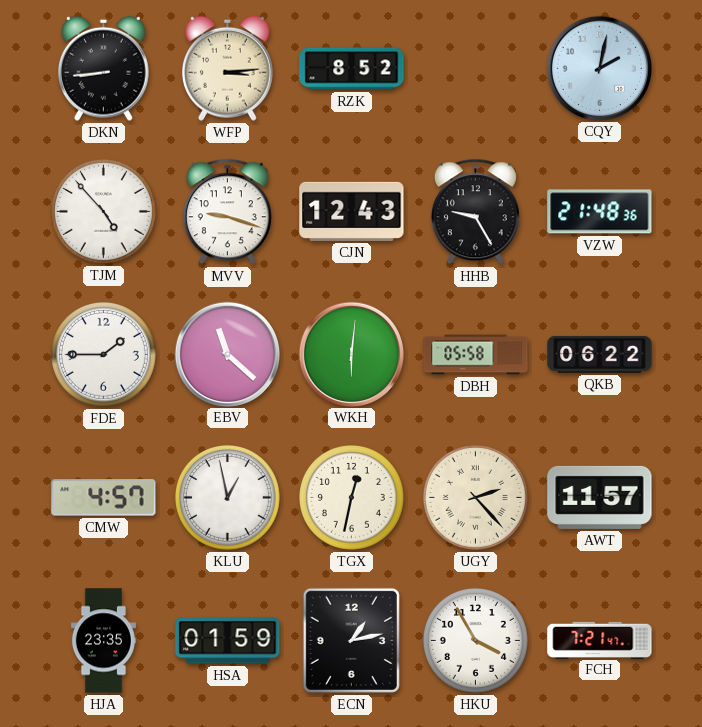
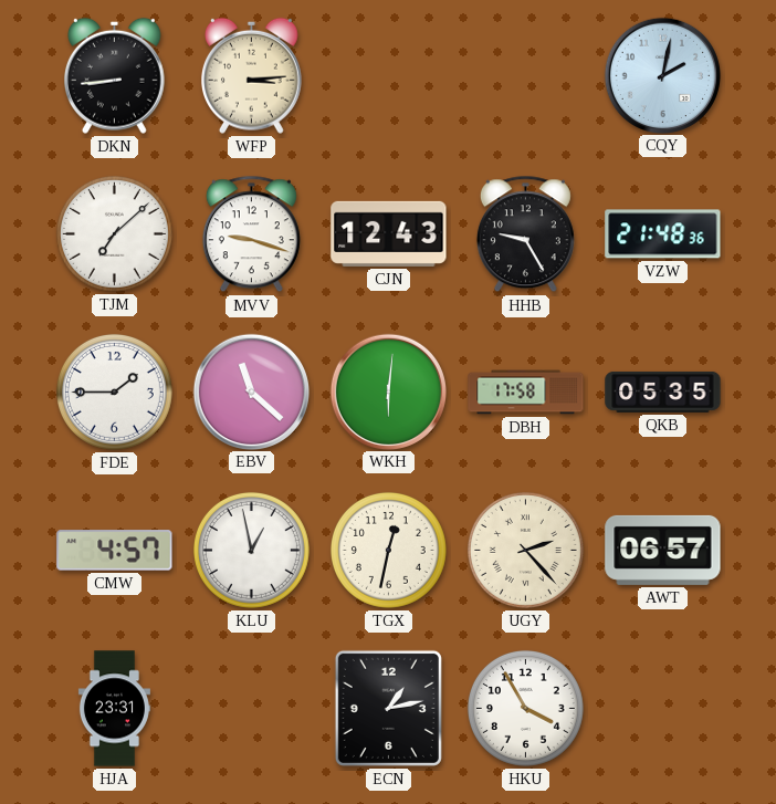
RZK: 8:52 -> none (352, 69)
TJM: 4:53 -> 7:08 (114, 233)
DBH: 05:58 -> 17:58 (526, 393)
QKB: 06:22 -> 05:35 (663, 391)
AWT: 11:57 -> 06:57 (663, 550)
HJA: 23:35 -> 23:31 (114, 709)
HSA: 01:59 -> none (228, 641)
FCH: 7:21 -> none (600, 640)
